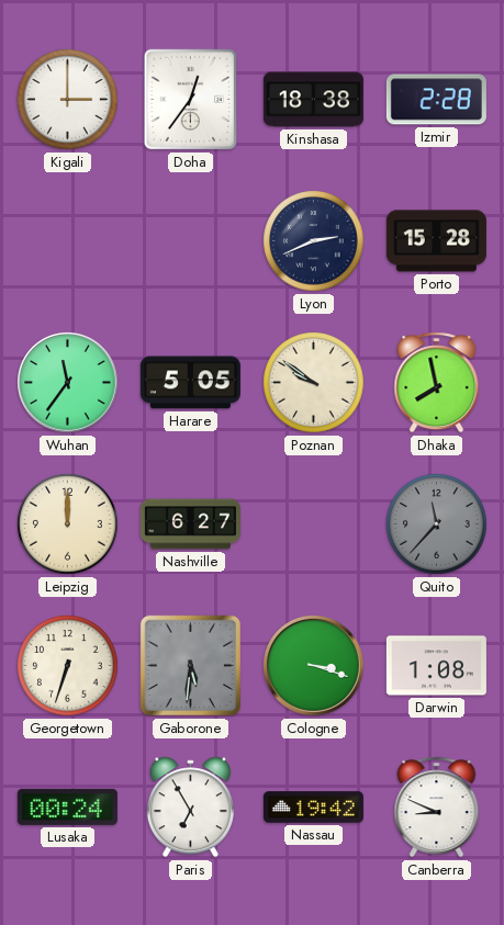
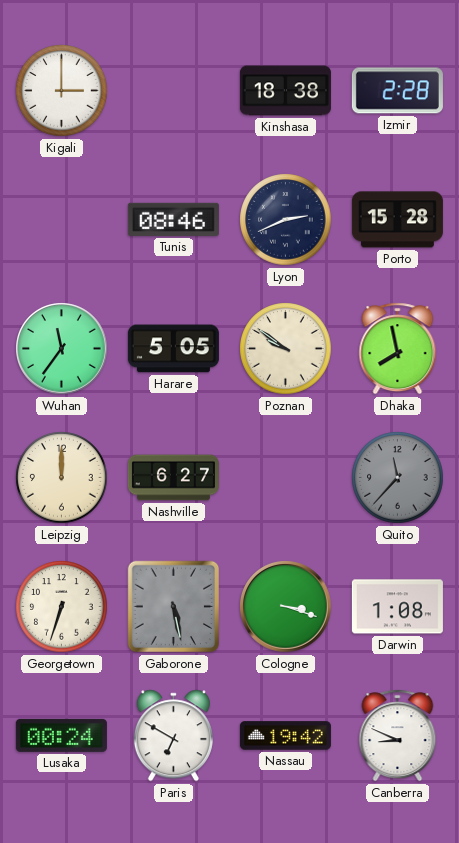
Doha: 12:36 -> none (191, 100)
Tunis: none -> 08:46 (173, 219)
Gaborone: 5:31 -> 5:28 (174, 607)
Paris: 6:55 -> 6:50 (173, 736)
